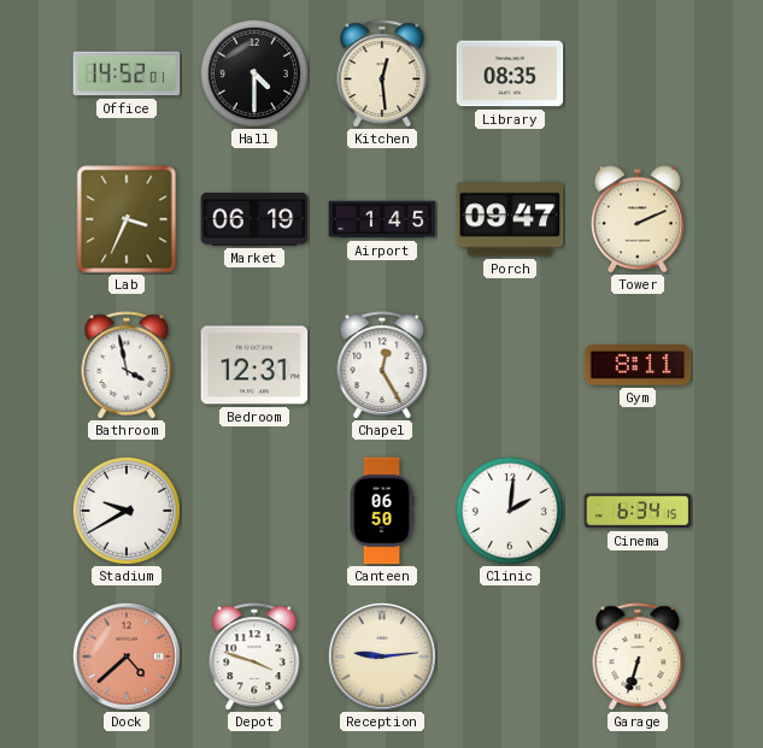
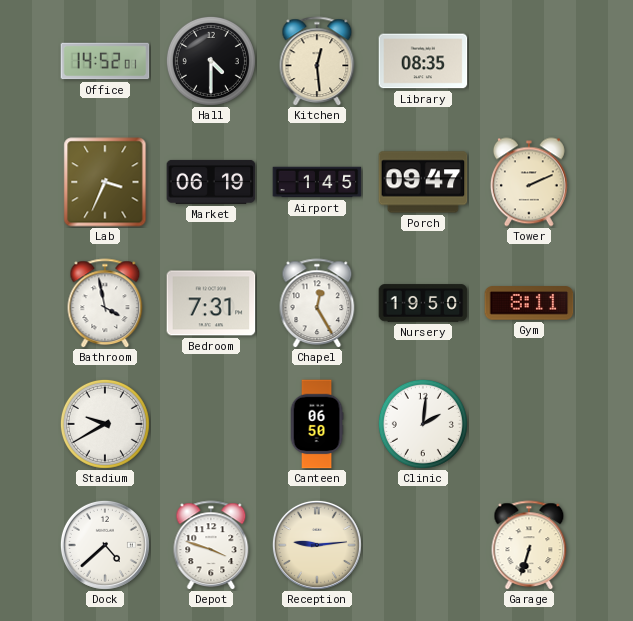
Bedroom: 12:31 -> 7:31 (211, 303)
Nursery: none -> 19:50 (423, 303)
Cinema: 6:34 -> none (638, 511)
Dock dial: salmon -> white (105, 545)
